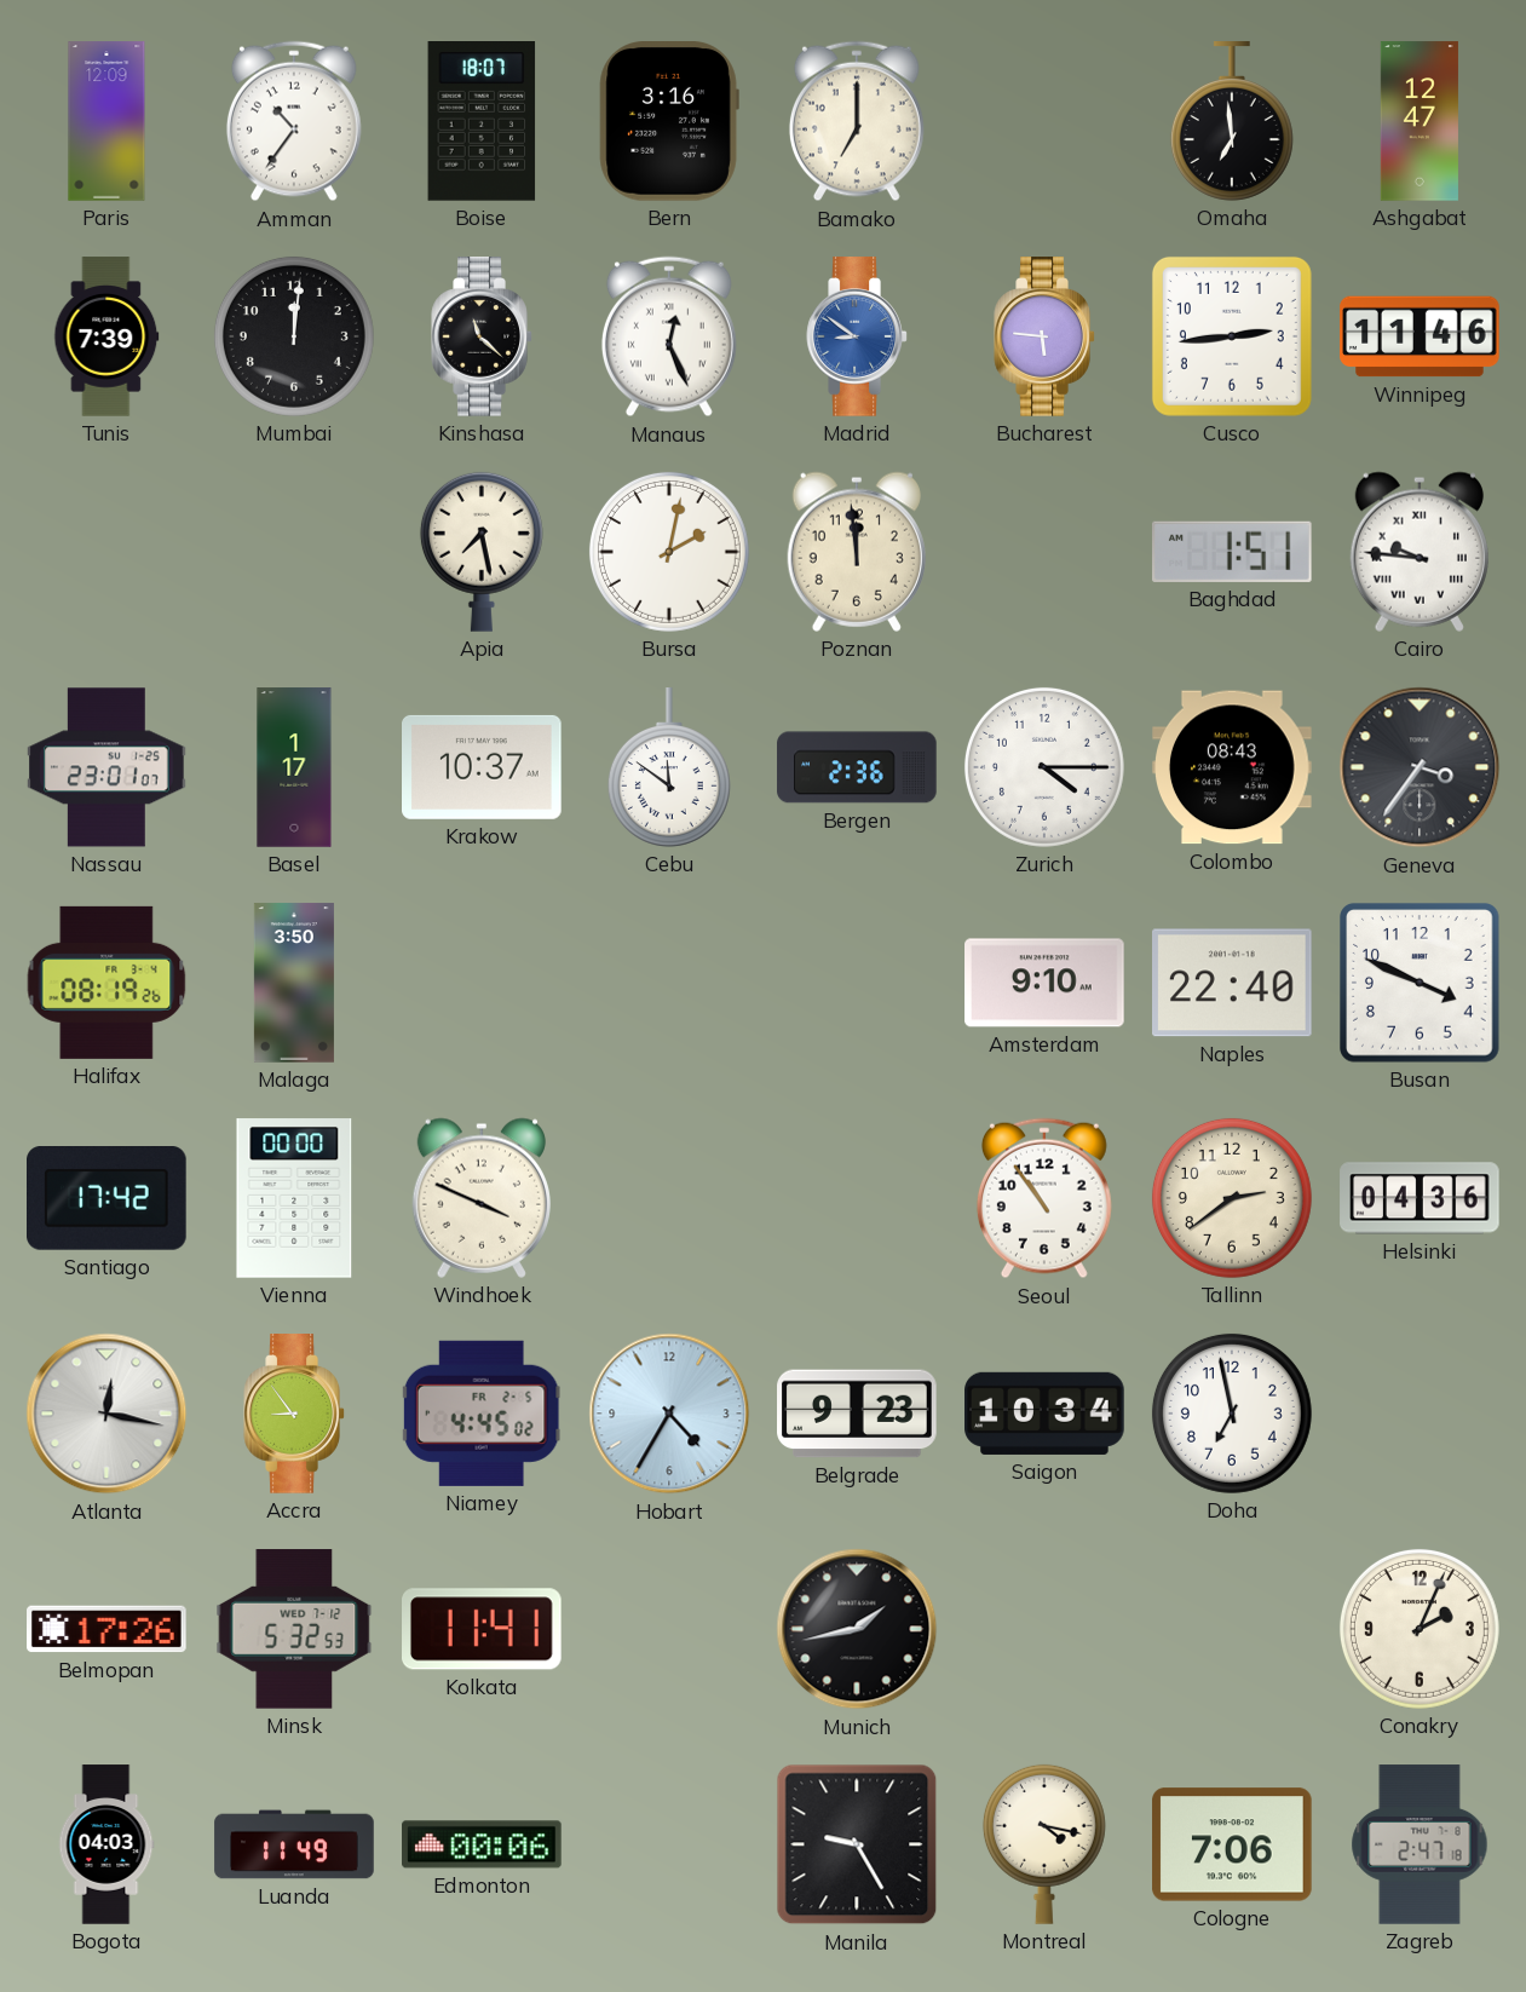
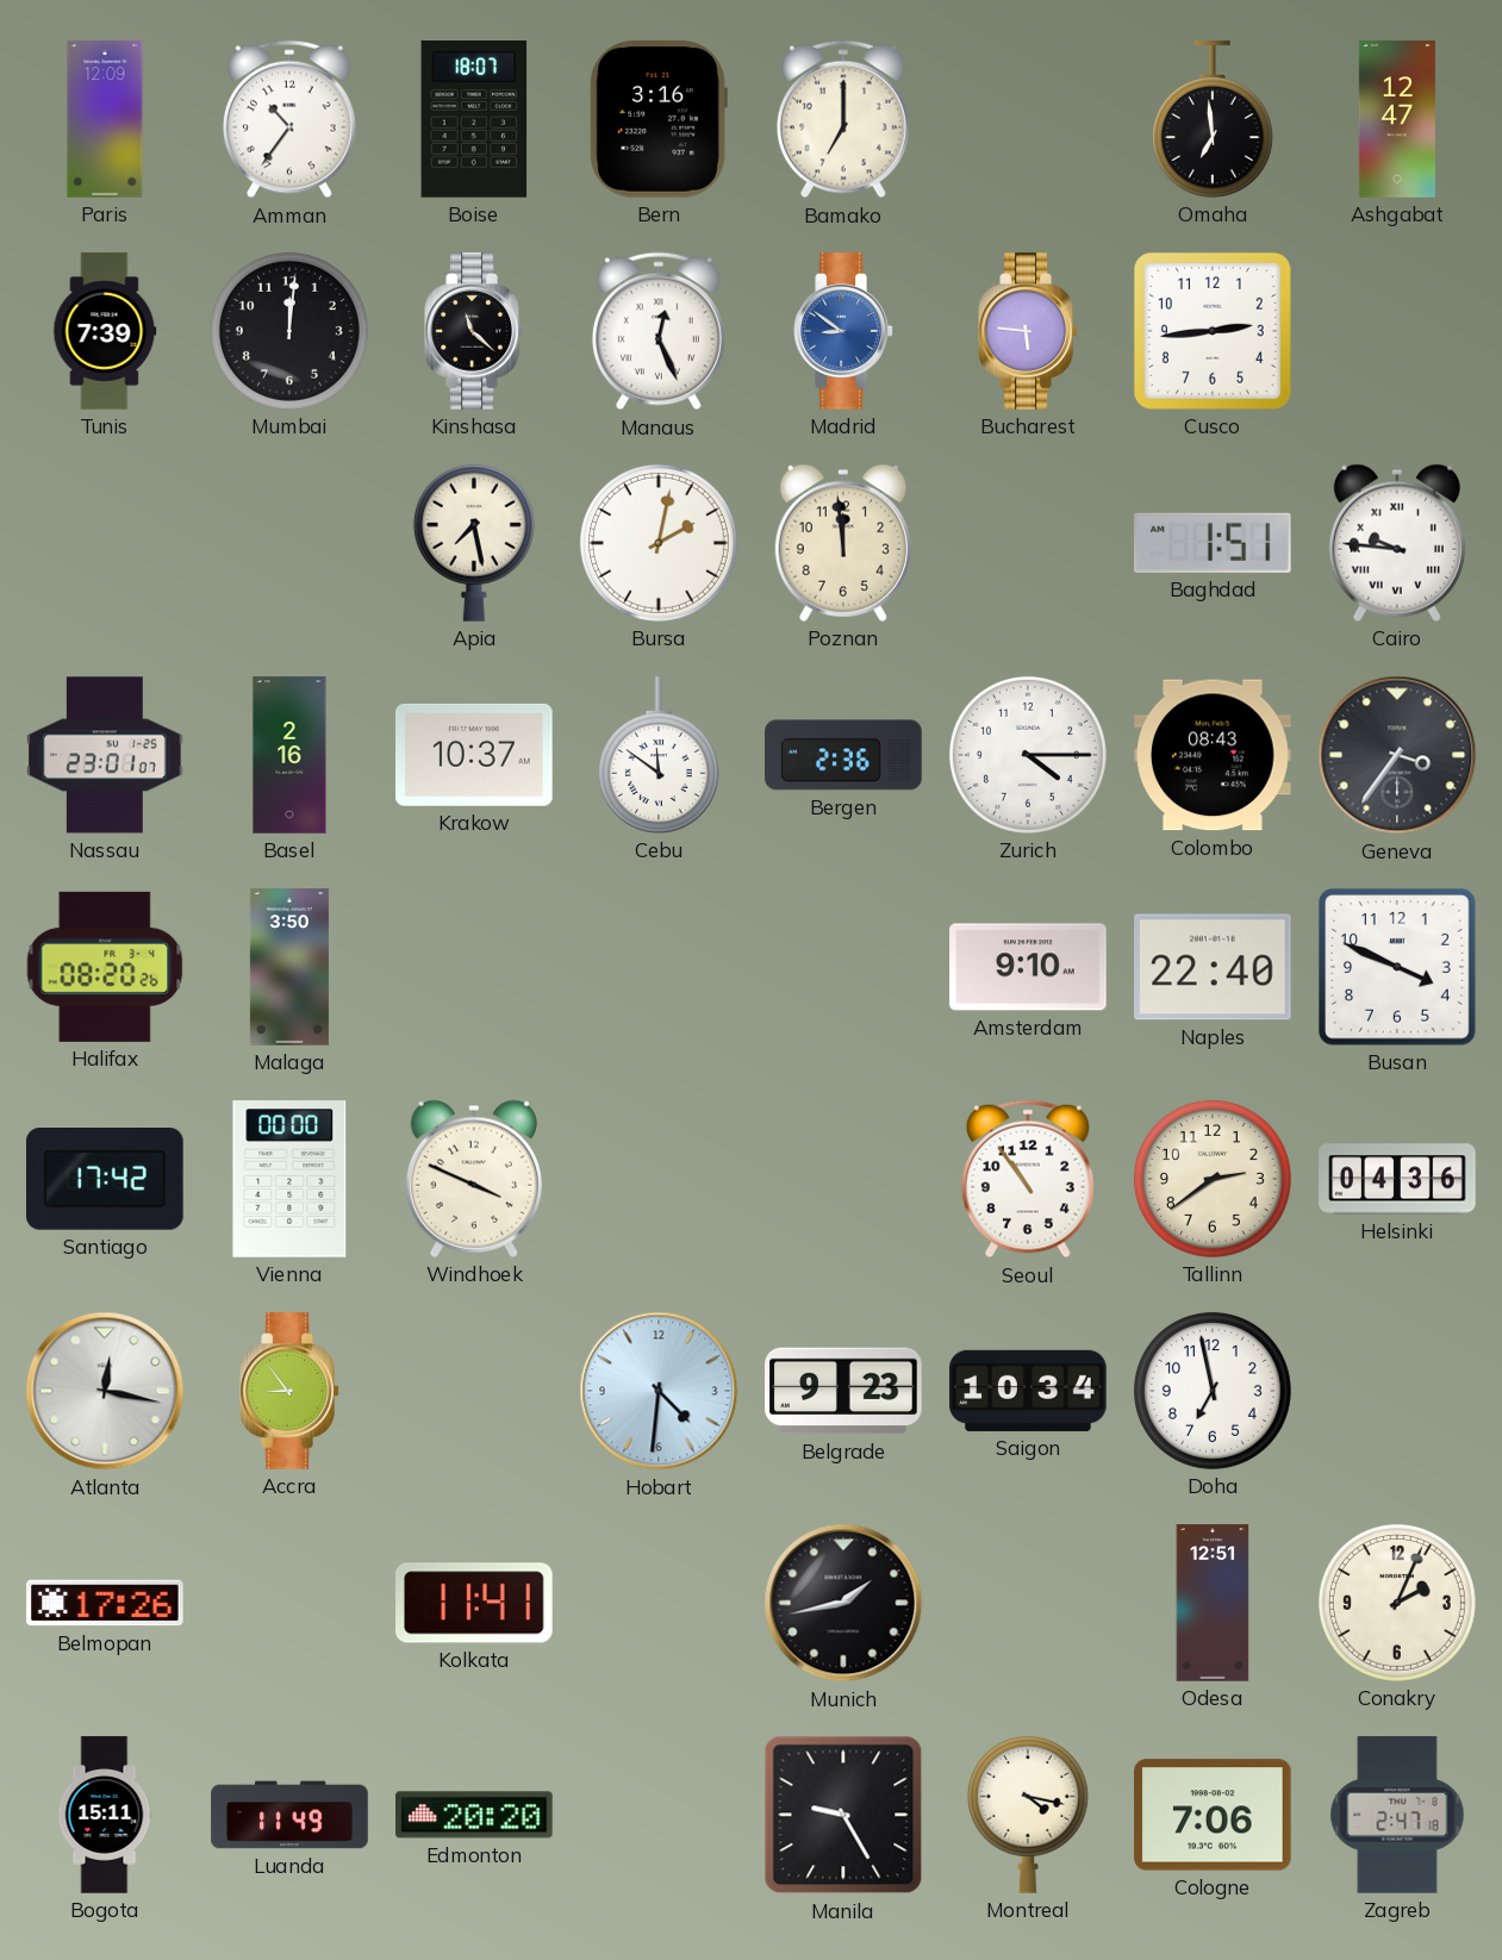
Winnipeg: 11:46 -> none (1420, 336)
Basel: 1:17 -> 2:16 (289, 755)
Halifax: 08:19 -> 08:20 (105, 967)
Niamey: 4:45 -> none (482, 1414)
Hobart: 4:35 -> 4:31 (659, 1391)
Minsk: 5:32 -> none (294, 1629)
Odesa: none -> 12:51 (1213, 1603)
Bogota: 04:03 -> 15:11 (105, 1815)
Edmonton: 00:06 -> 20:20 (474, 1815)
